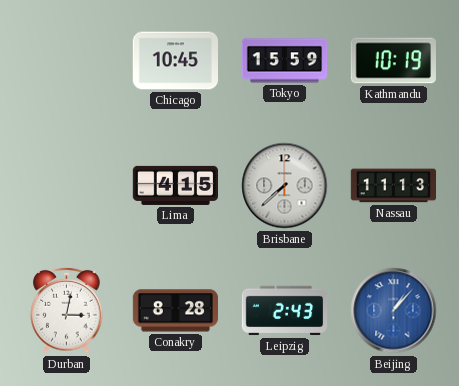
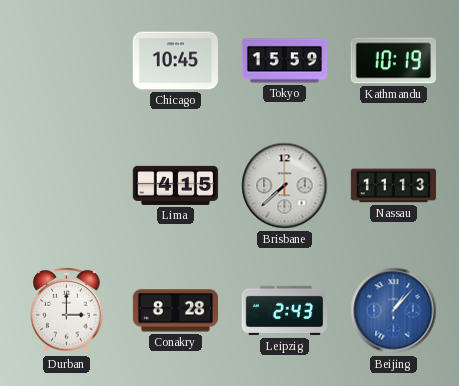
Durban: 3:02 -> 3:00 (67, 310)
